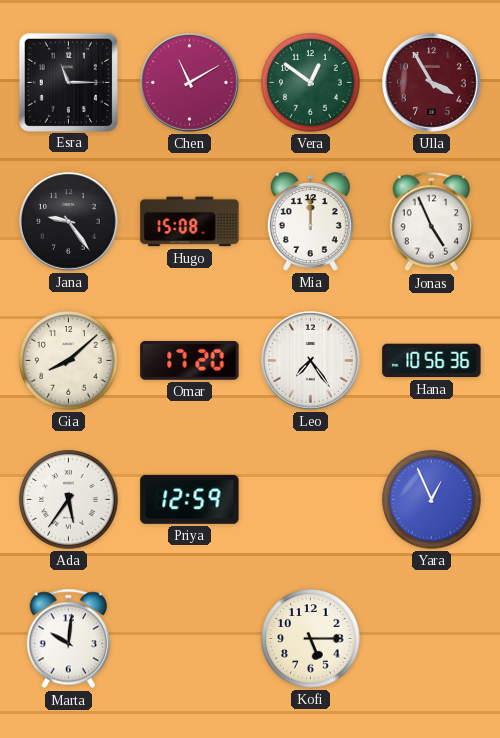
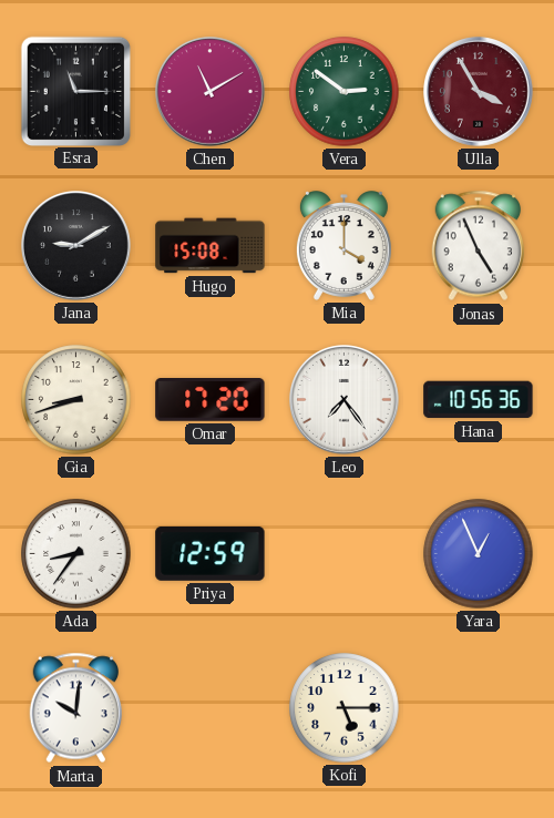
Vera: 12:51 -> 2:51 (345, 92)
Jana: 9:24 -> 9:10 (76, 246)
Mia: 12:00 -> 4:00 (343, 246)
Gia: 8:08 -> 8:42 (76, 400)
Ada: 5:36 -> 8:36 (76, 554)
